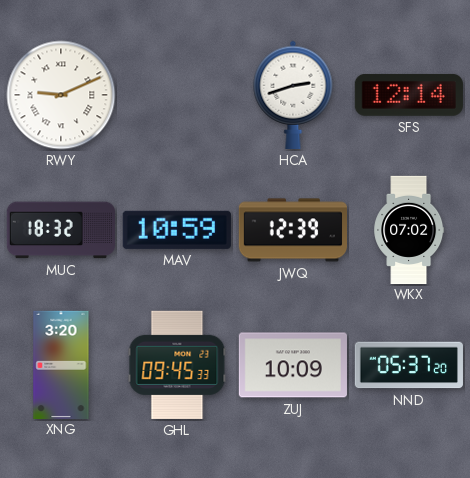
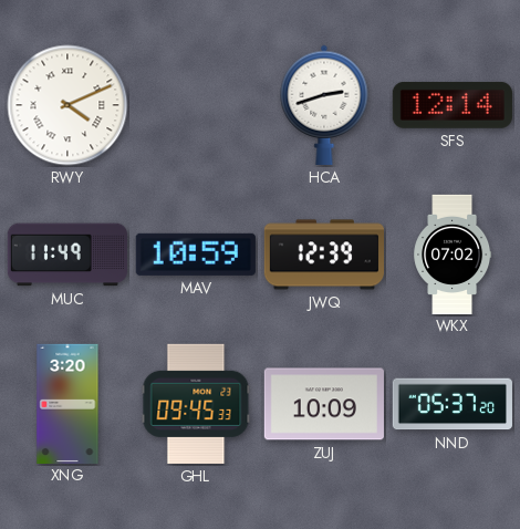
RWY: 9:11 -> 4:11 (67, 105)
MUC: 18:32 -> 11:49 (67, 255)
